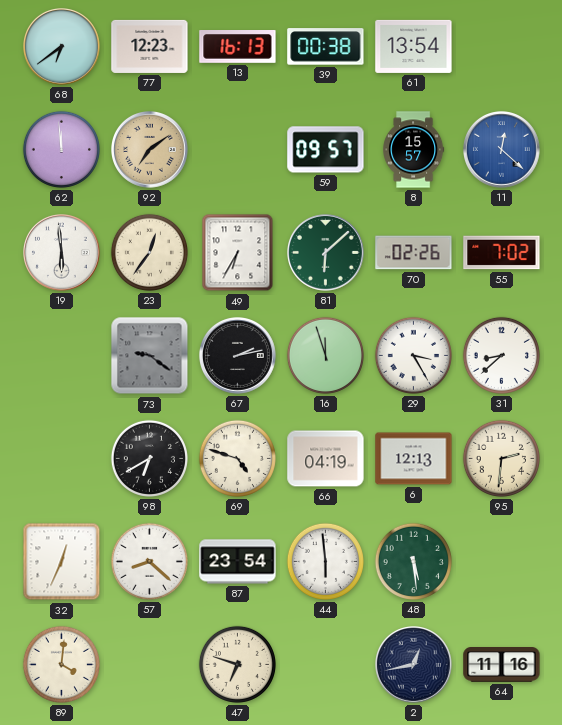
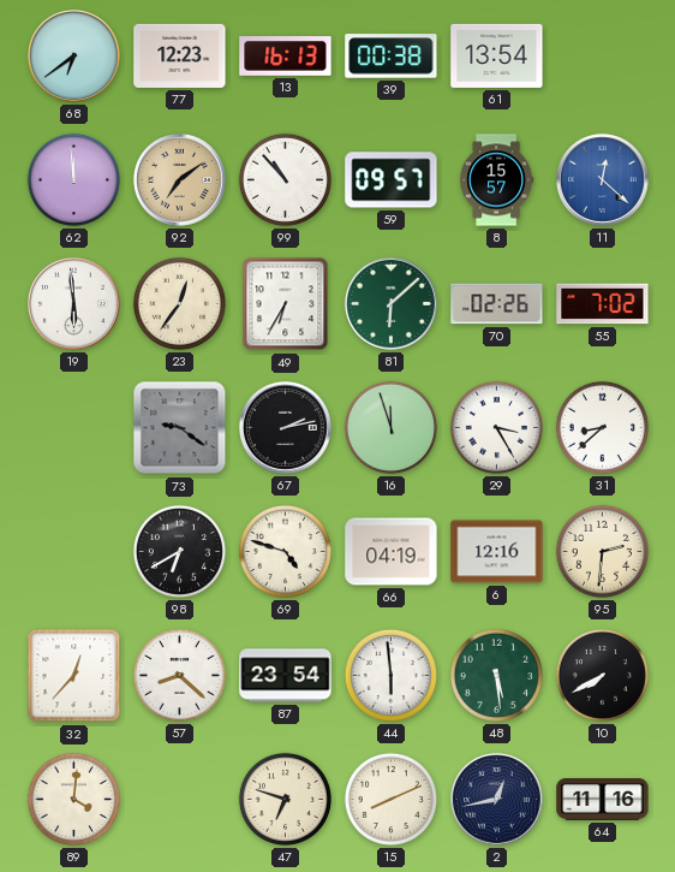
99: none -> 10:53 (285, 179)
6: 12:13 -> 12:16 (497, 552)
32: 12:34 -> 12:37 (74, 676)
10: none -> 7:40 (602, 675)
15: none -> 8:11 (390, 799)
